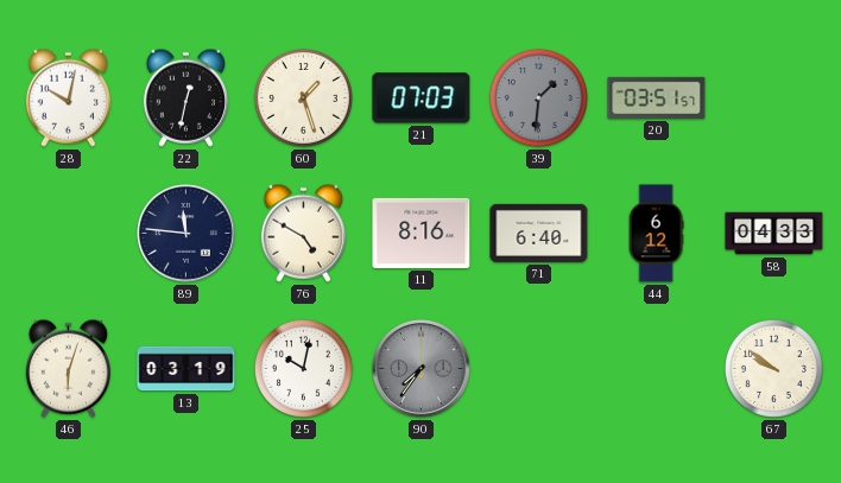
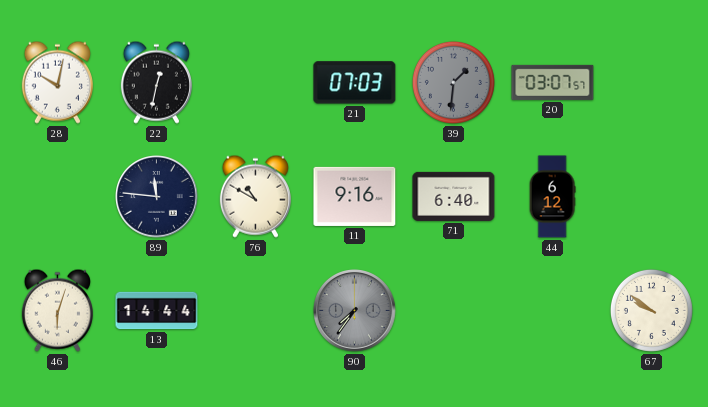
60: 1:27 -> none (303, 97)
20: 03:51 -> 03:07 (553, 82)
76: 4:50 -> 10:50 (255, 196)
11: 8:16 -> 9:16 (355, 196)
58: 04:33 -> none (774, 234)
13: 03:19 -> 14:44 (157, 311)
25: 10:02 -> none (303, 368)
